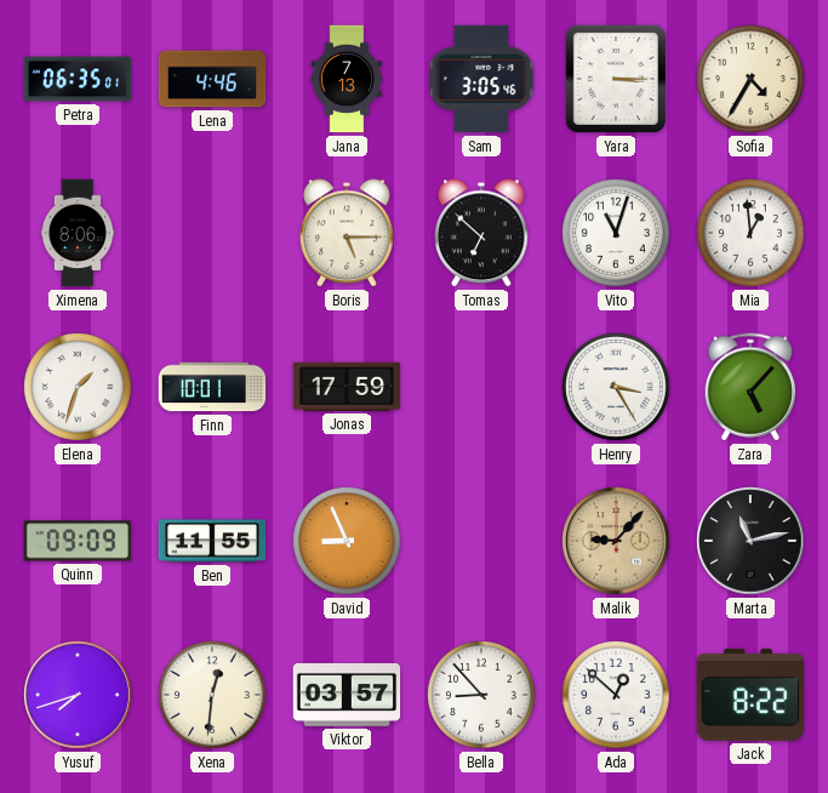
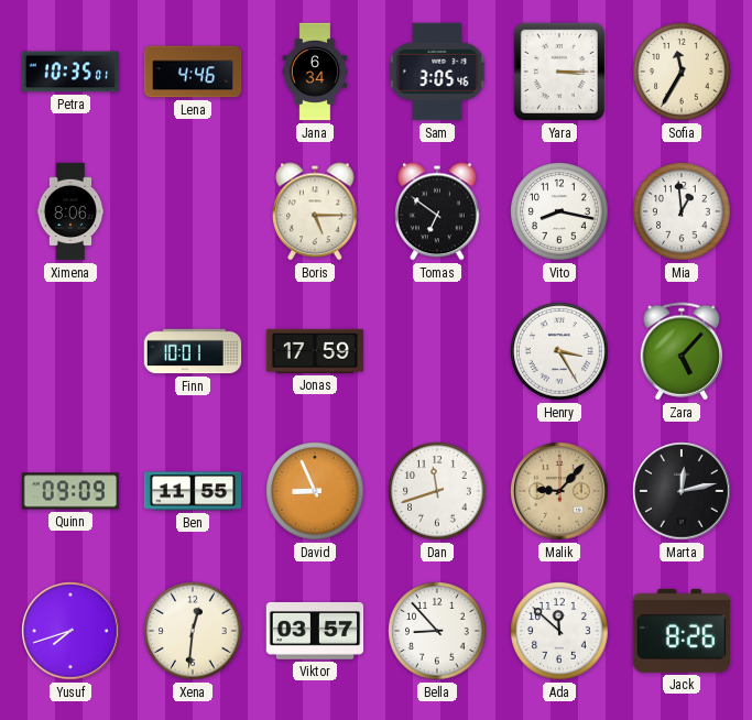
Petra: 06:35 -> 10:35 (70, 72)
Jana: 7:13 -> 6:34 (315, 72)
Sofia: 4:35 -> 11:35 (682, 72)
Tomas: 6:52 -> 6:51 (437, 211)
Vito: 11:03 -> 8:17 (559, 211)
Elena: 1:33 -> none (78, 387)
Dan: none -> 11:42 (437, 491)
Marta: 11:13 -> 12:13 (682, 491)
Ada: 12:52 -> 11:52 (559, 631)
Jack: 8:22 -> 8:26 (680, 631)
